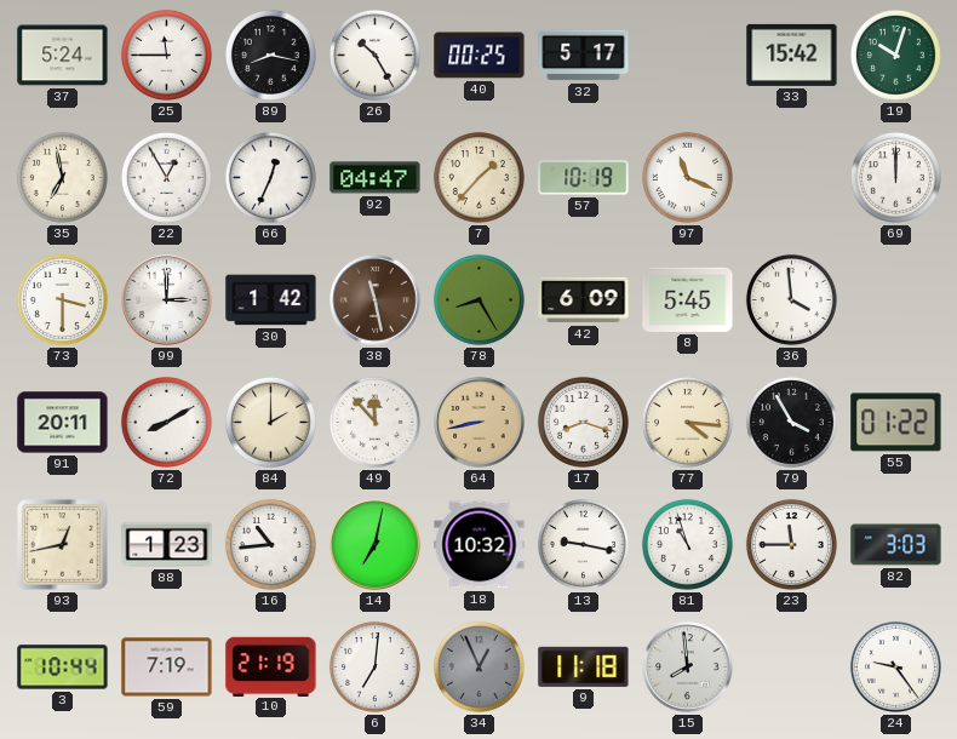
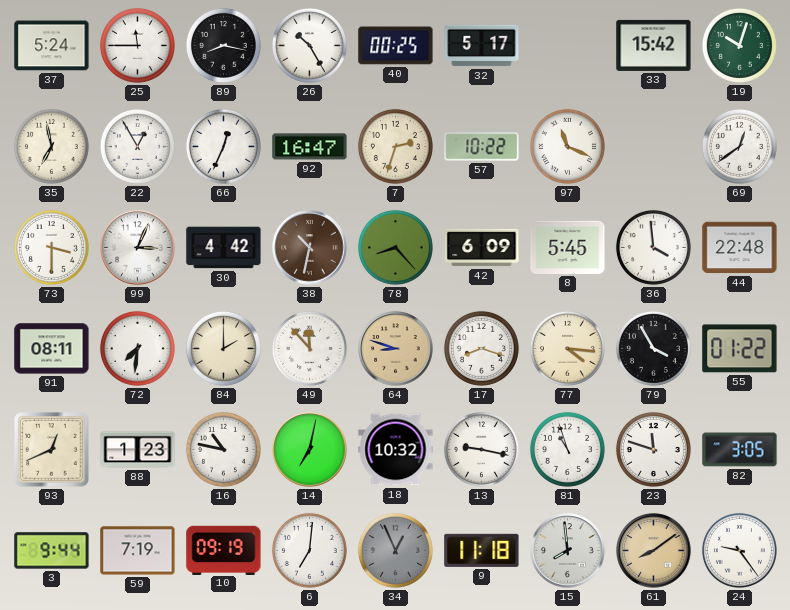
92: 04:47 -> 16:47 (310, 147)
7: 1:37 -> 2:33 (395, 146)
57: 10:19 -> 10:22 (482, 147)
69: 12:00 -> 12:39 (739, 146)
99: 3:00 -> 3:04 (138, 248)
30: 1:42 -> 4:42 (224, 248)
38: 11:28 -> 10:32 (310, 248)
78: 8:25 -> 8:23 (395, 247)
44: none -> 22:48 (740, 248)
91: 20:11 -> 08:11 (52, 349)
72: 8:10 -> 7:31 (137, 348)
64: 8:43 -> 8:48 (396, 349)
93: 12:43 -> 12:41 (52, 450)
16: 10:44 -> 10:47 (223, 449)
23: 11:45 -> 11:48 (653, 449)
82: 3:03 -> 3:05 (740, 450)
3: 10:44 -> 9:44 (52, 551)
10: 21:19 -> 09:19 (224, 550)
61: none -> 8:09 (654, 551)
